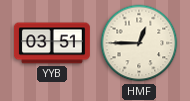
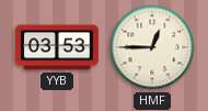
YYB: 03:51 -> 03:53 (57, 47)
